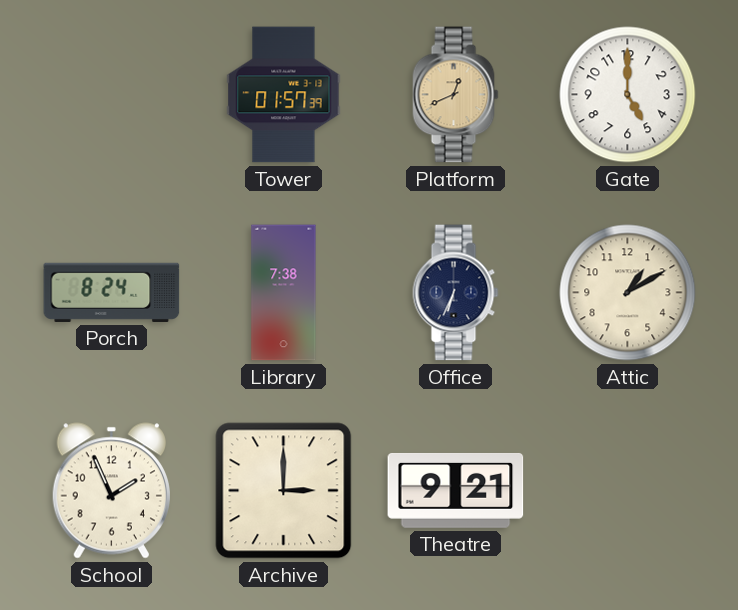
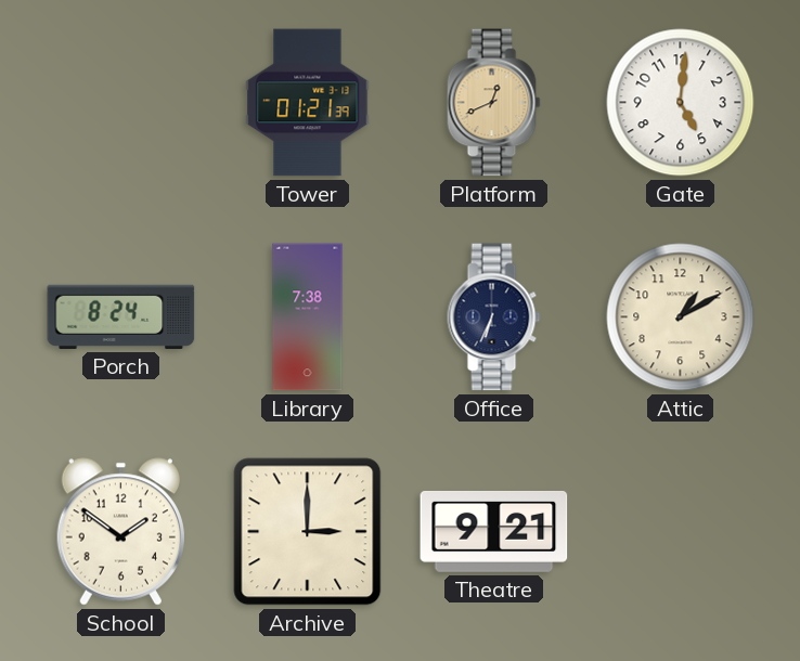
Tower: 01:57 -> 01:21 (308, 103)
Gate: 5:00 -> 5:01 (681, 103)
School: 1:56 -> 1:51 (120, 532)
